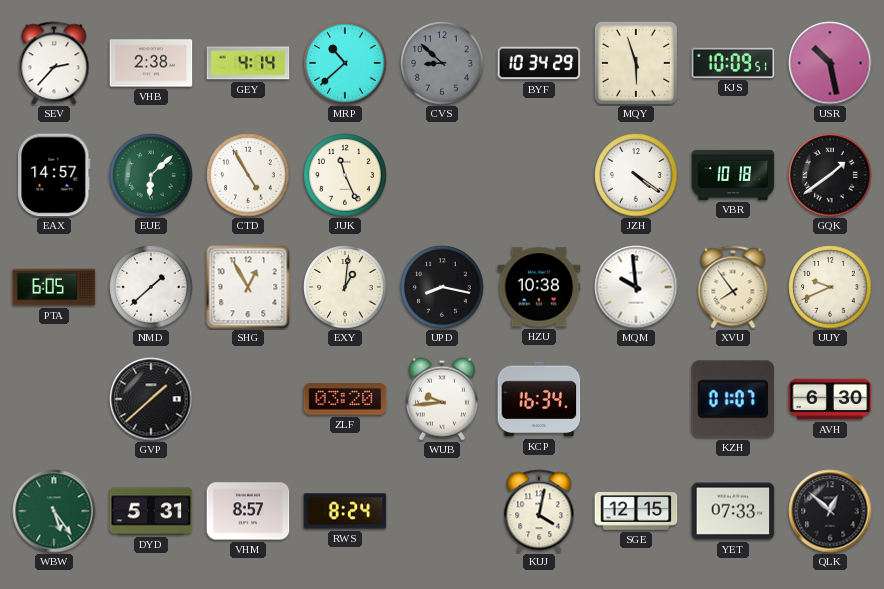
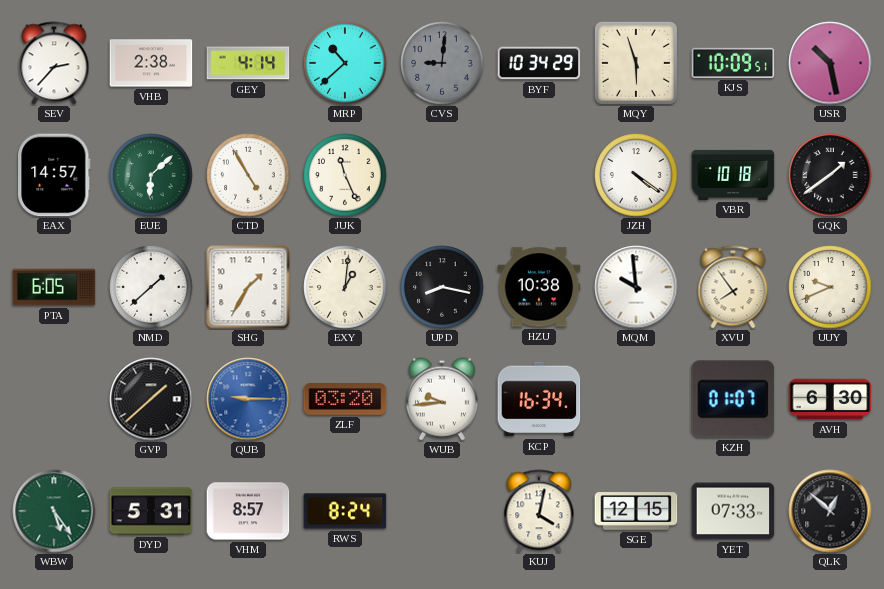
CVS: 8:52 -> 9:01 (442, 63)
SHG: 12:55 -> 1:35 (248, 287)
QUB: none -> 9:15 (248, 399)
